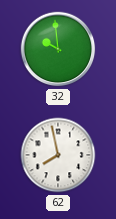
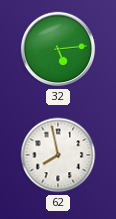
32: 9:59 -> 5:14 (58, 49)
